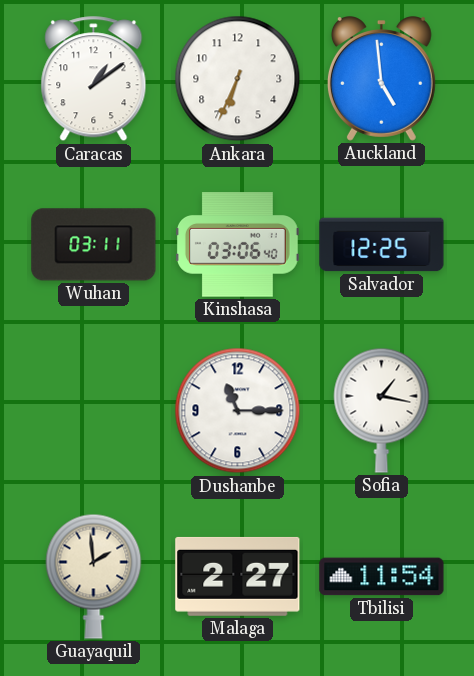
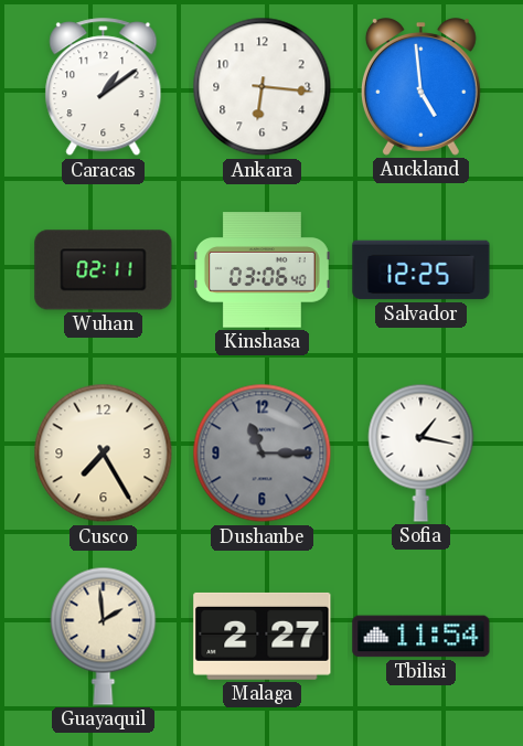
Ankara: 6:34 -> 6:16 (263, 87)
Wuhan: 03:11 -> 02:11 (104, 270)
Cusco: none -> 7:25 (104, 454)
Dushanbe dial: white -> grey (263, 454)
